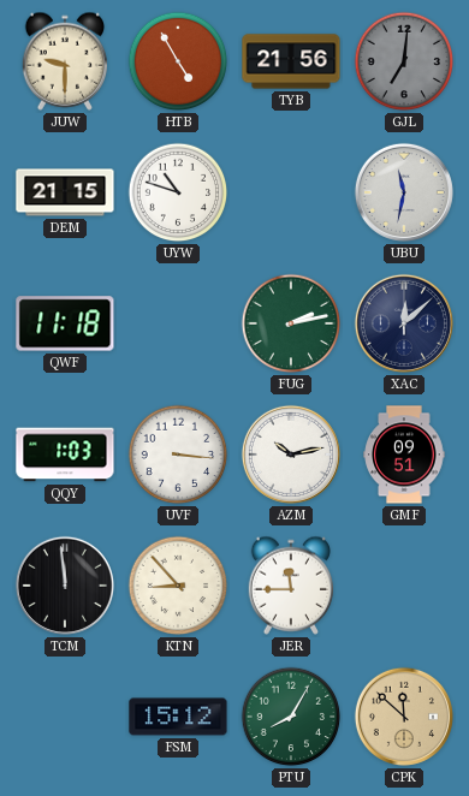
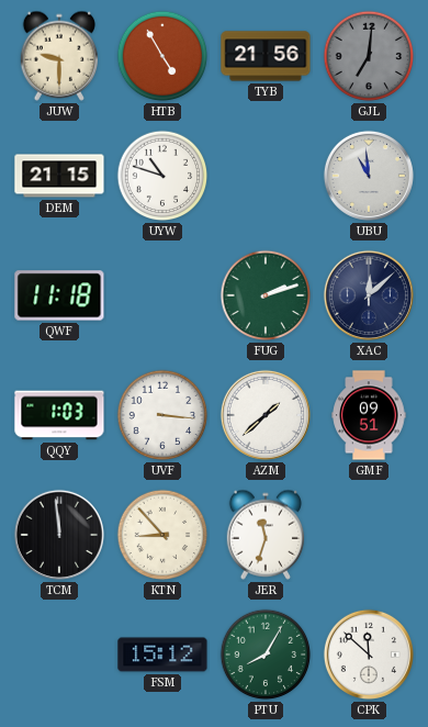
UBU: 11:32 -> 10:59 (369, 176)
FUG: 2:13 -> 2:12 (266, 295)
AZM: 10:13 -> 1:38 (266, 415)
JER: 11:45 -> 11:33 (264, 535)
CPK dial: champagne -> white (369, 655)
